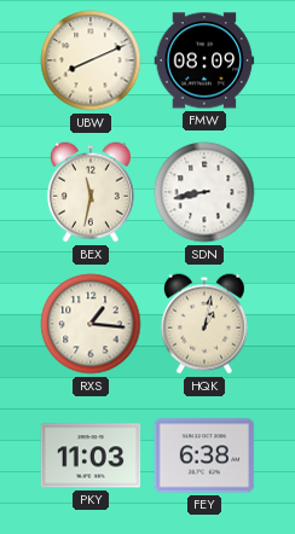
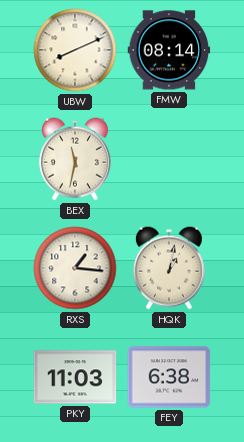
FMW: 08:09 -> 08:14 (169, 50)
SDN: 8:43 -> none (204, 192)
